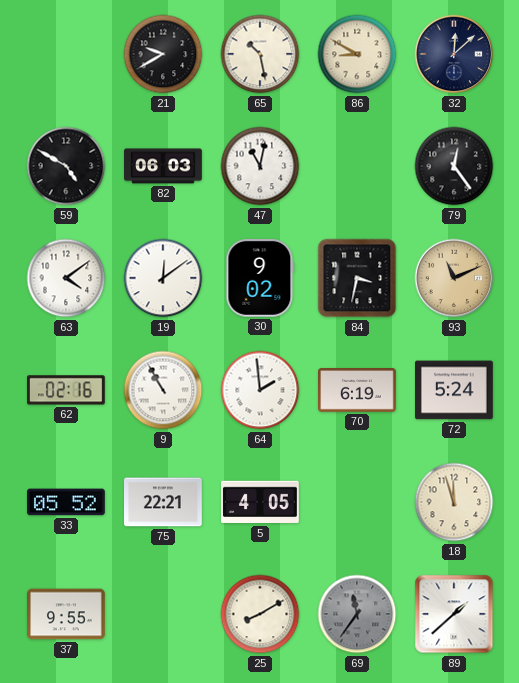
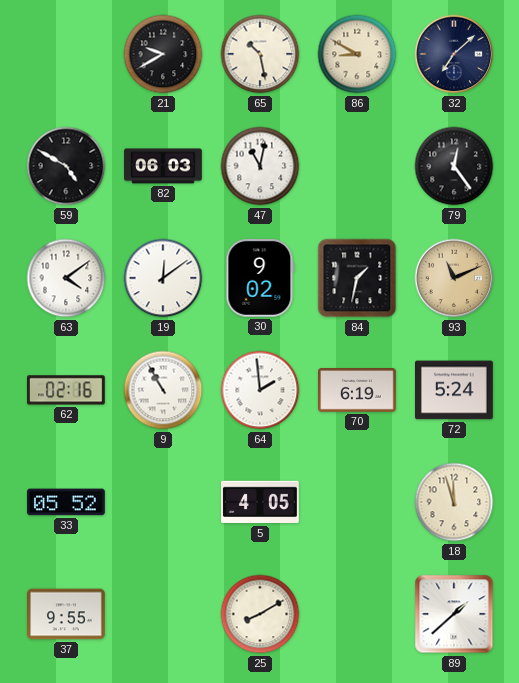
32: 12:08 -> 7:08 (454, 54)
84: 3:32 -> 1:32 (357, 278)
75: 22:21 -> none (164, 502)
69: 11:36 -> none (357, 614)
